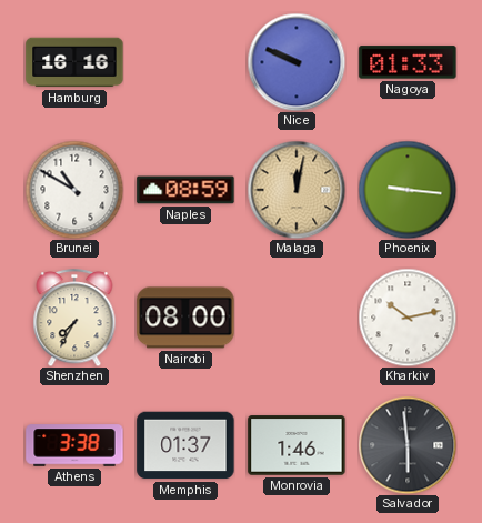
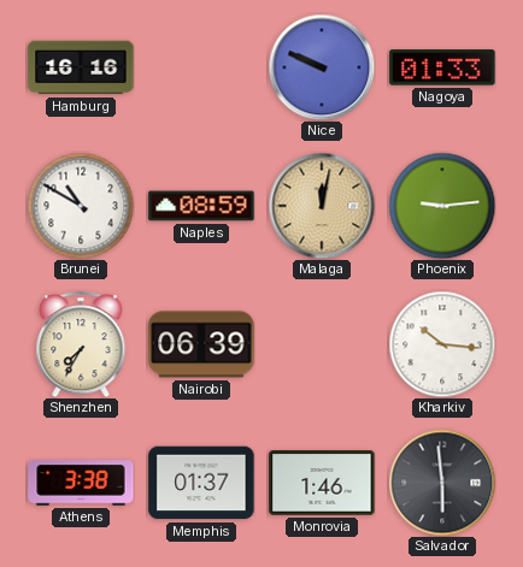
Phoenix: 9:16 -> 9:14 (442, 206)
Nairobi: 08:00 -> 06:39 (201, 344)
Kharkiv: 10:13 -> 10:16 (442, 344)
